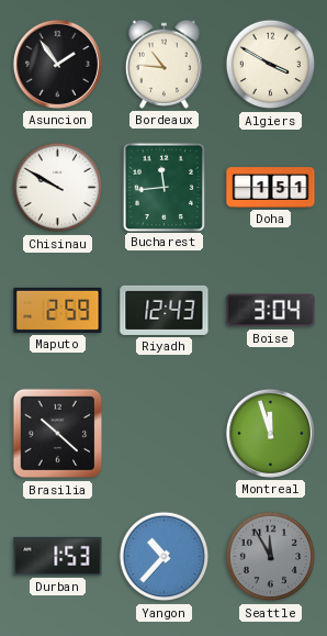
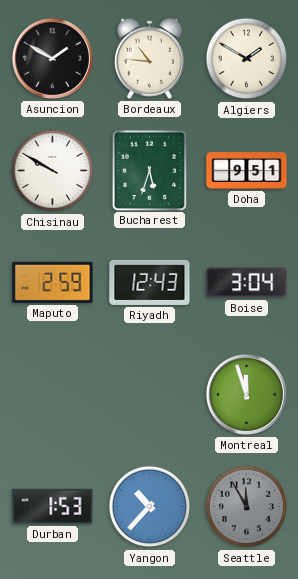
Asuncion: 1:54 -> 1:50 (52, 58)
Algiers: 3:50 -> 1:50 (247, 59)
Bucharest: 11:44 -> 5:33 (149, 170)
Doha: 1:51 -> 9:51 (247, 171)
Brasilia: 10:22 -> none (58, 434)
